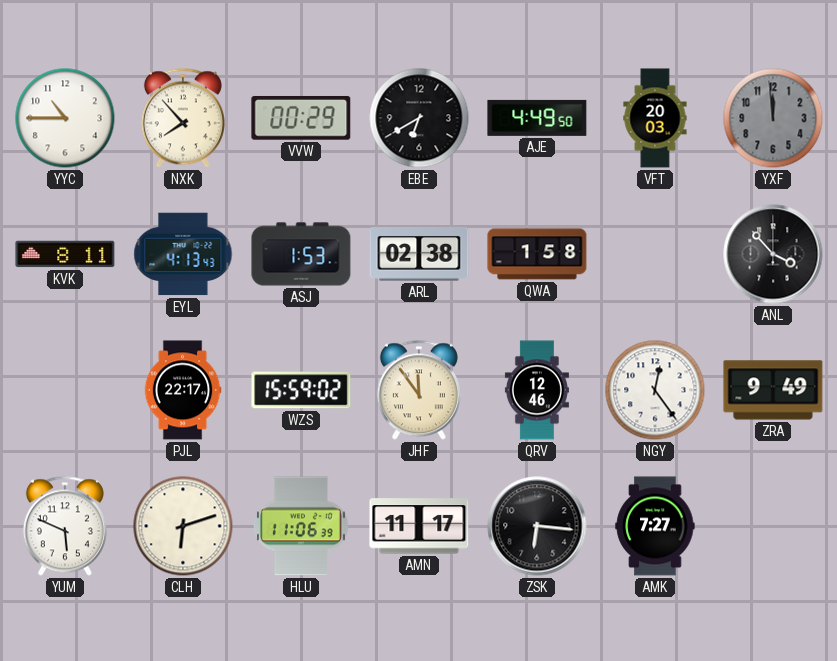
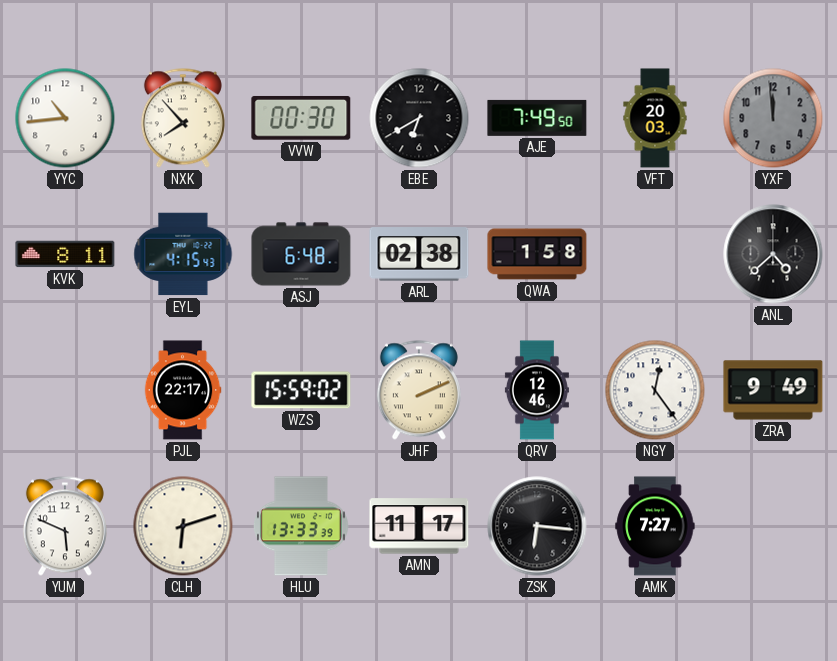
YYC: 10:45 -> 10:44 (65, 118)
VVW: 00:29 -> 00:30 (301, 118)
AJE: 4:49 -> 7:49 (537, 118)
EYL: 4:13 -> 4:15 (183, 254)
ASJ: 1:53 -> 6:48 (301, 254)
ANL: 3:53 -> 4:38 (773, 254)
JHF: 11:54 -> 2:11 (419, 390)
HLU: 11:06 -> 13:33 (301, 526)
